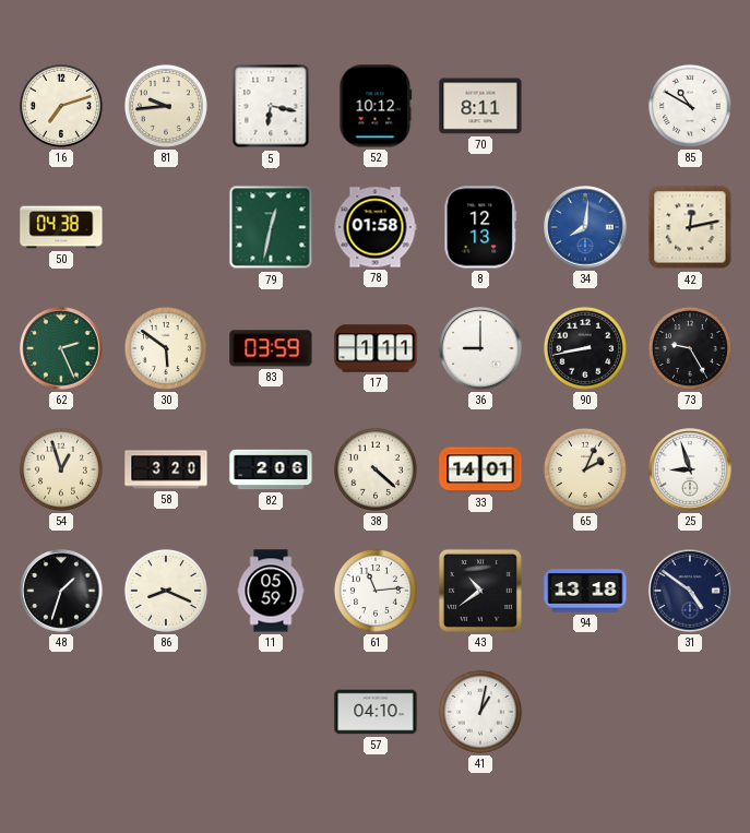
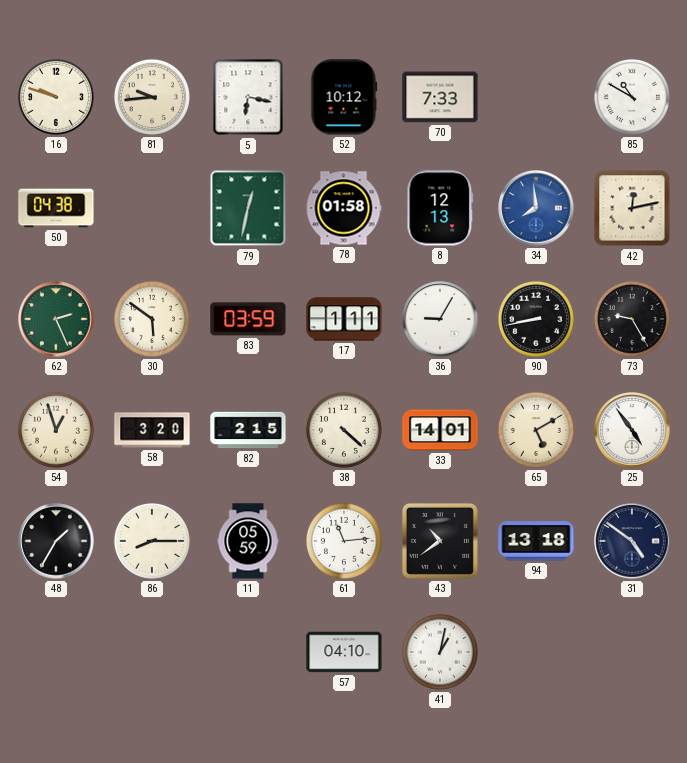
16: 7:12 -> 9:48 (56, 97)
70: 8:11 -> 7:33 (440, 97)
34: 8:01 -> 7:59 (536, 208)
36: 9:00 -> 9:05 (440, 319)
82: 2:06 -> 2:15 (248, 430)
65: 2:04 -> 5:10 (536, 430)
25: 8:57 -> 4:54 (632, 430)
48: 1:33 -> 1:35 (56, 541)
86: 8:19 -> 8:15 (152, 541)
